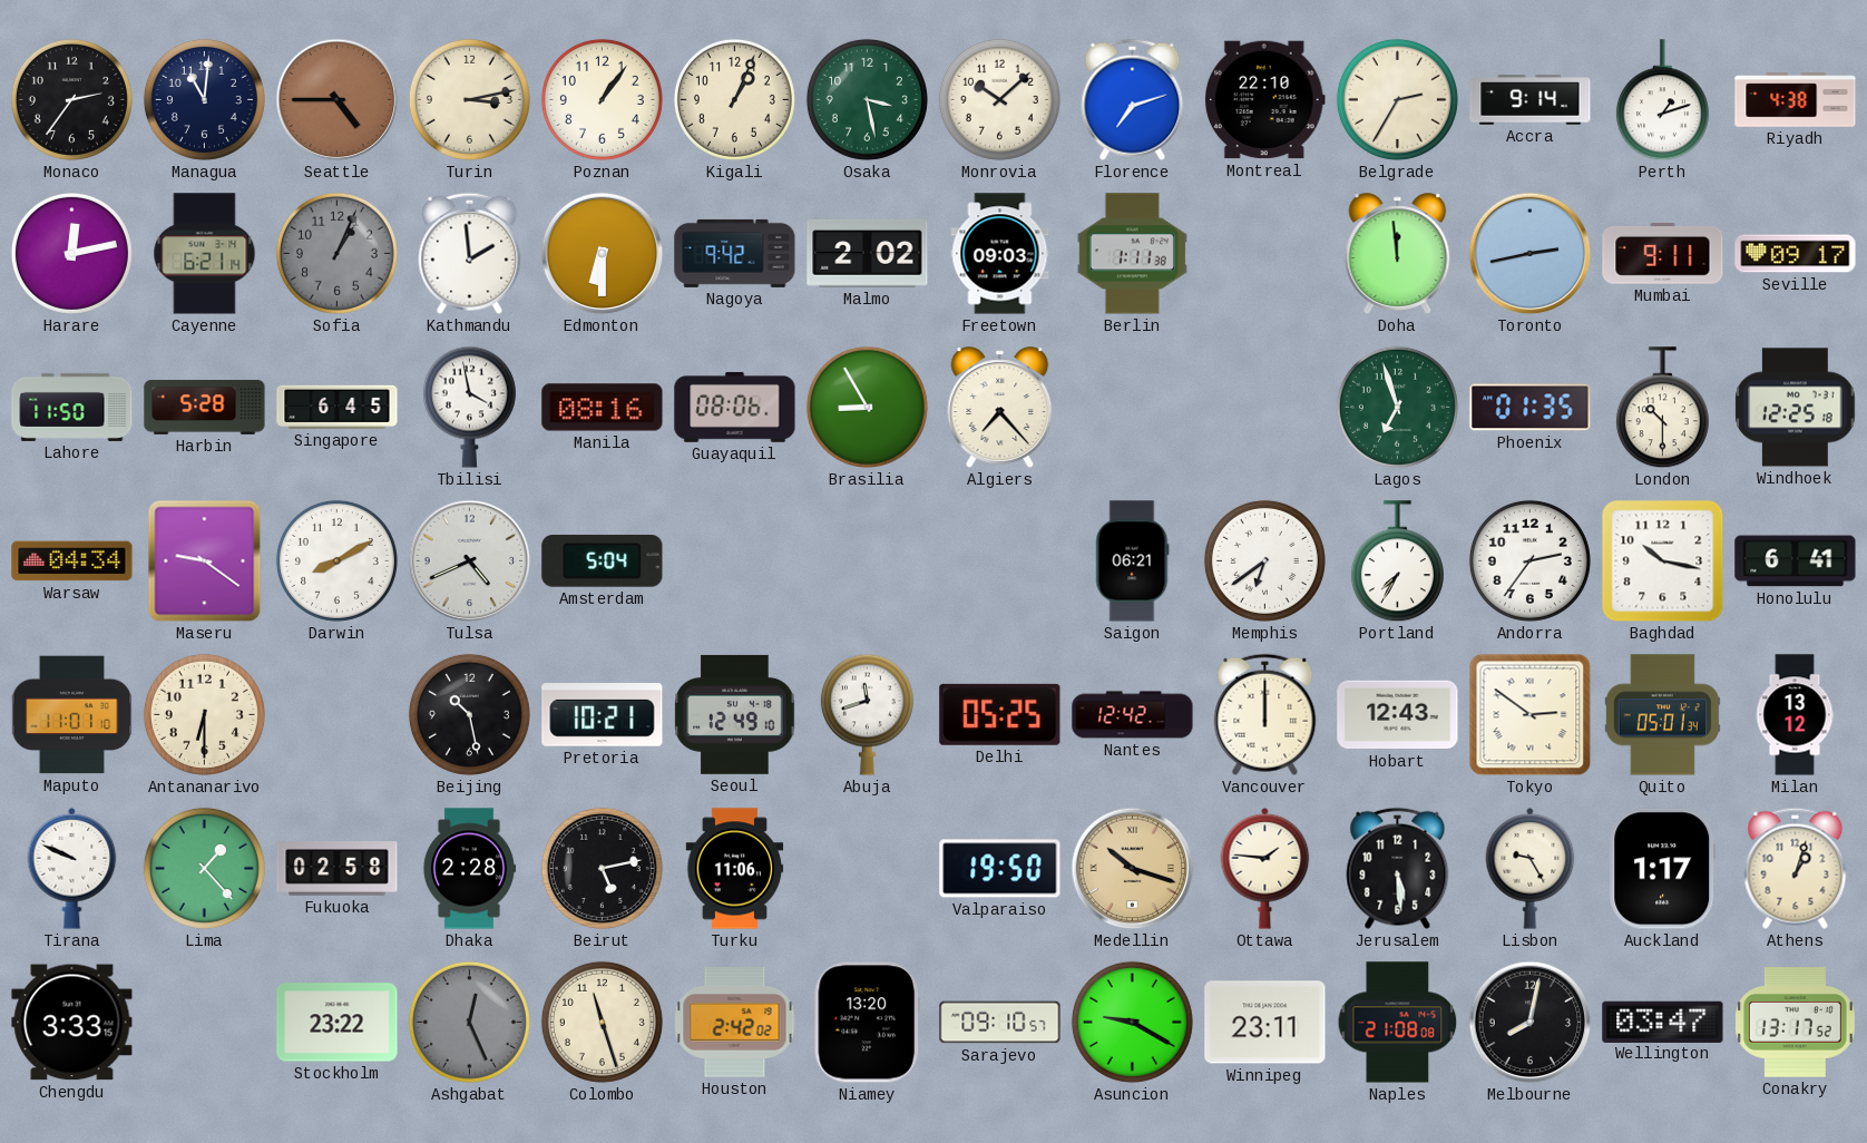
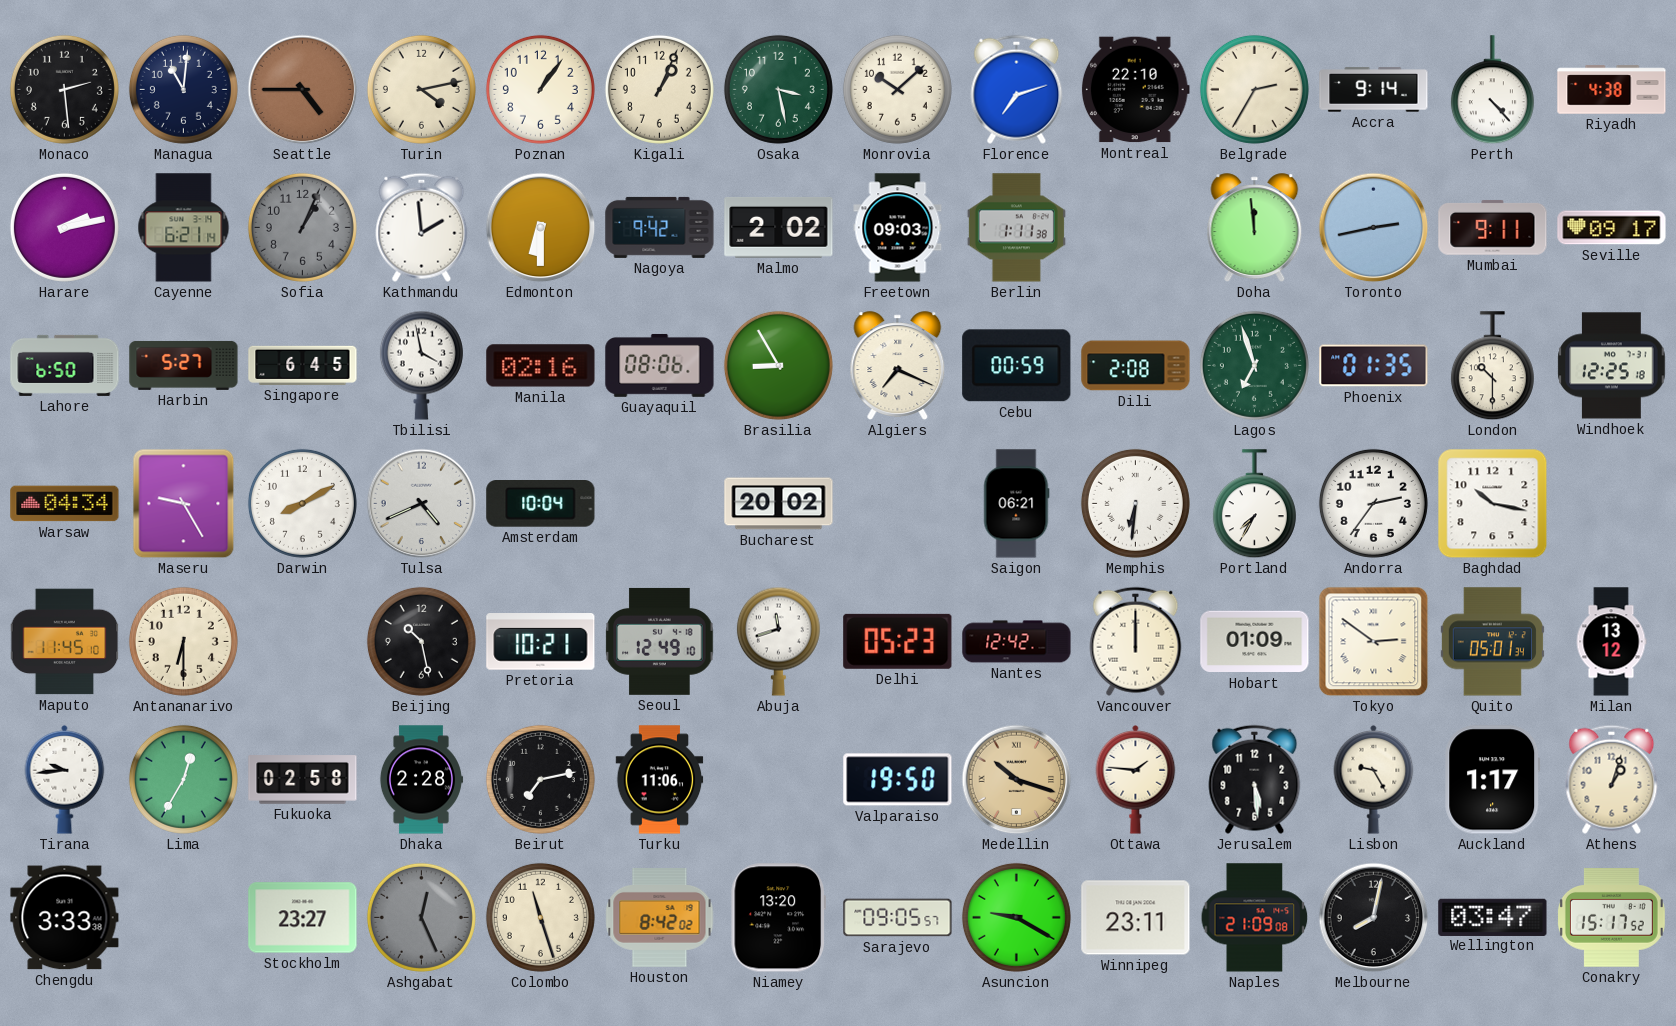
Monaco: 2:36 -> 2:29 (64, 89)
Turin: 3:13 -> 4:13 (421, 89)
Perth: 1:12 -> 4:23 (1492, 90)
Harare: 12:13 -> 2:13 (64, 227)
Lahore: 11:50 -> 6:50 (65, 365)
Harbin: 5:28 -> 5:27 (184, 365)
Manila: 08:16 -> 02:16 (541, 366)
Algiers: 7:23 -> 7:19 (898, 366)
Cebu: none -> 00:59 (1017, 366)
Dili: none -> 2:08 (1136, 366)
Maseru: 9:21 -> 9:25 (184, 504)
Amsterdam: 5:04 -> 10:04 (541, 504)
Bucharest: none -> 20:02 (779, 504)
Memphis: 6:39 -> 6:31 (1135, 503)
Honolulu: 6:41 -> none (1796, 561)
Maputo: 11:01 -> 11:45 (65, 642)
Delhi: 05:25 -> 05:23 (898, 641)
Hobart: 12:43 -> 01:09 (1255, 642)
Tirana: 9:49 -> 9:44 (65, 780)
Lima: 1:23 -> 12:35 (183, 779)
Beirut: 5:13 -> 7:13 (540, 779)
Chengdu: 3:33:15 -> 3:33:38 (65, 918)
Stockholm: 23:22 -> 23:27 (303, 918)
Houston: 2:42 -> 8:42 (660, 918)
Sarajevo: 09:10 -> 09:05 (898, 918)
Naples: 21:08 -> 21:09 (1255, 918)
Conakry: 13:17 -> 15:17 (1611, 918)
